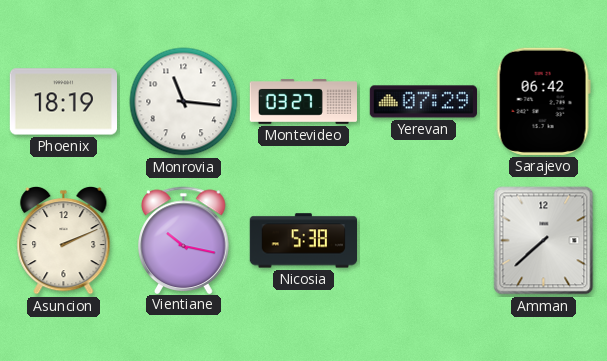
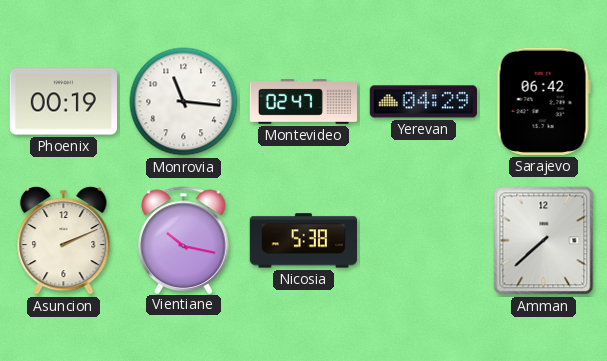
Phoenix: 18:19 -> 00:19 (63, 102)
Montevideo: 03:27 -> 02:47 (303, 102)
Yerevan: 07:29 -> 04:29 (423, 102)
